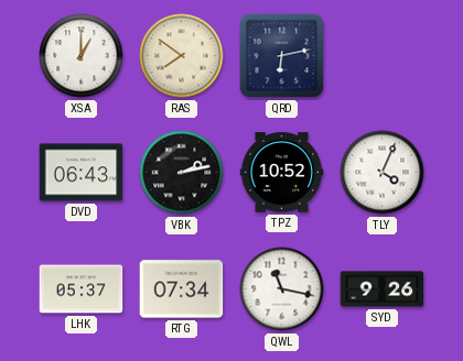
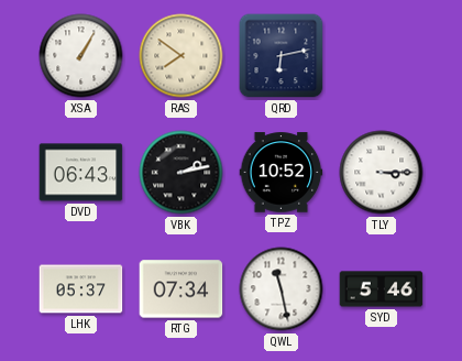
XSA: 1:00 -> 1:05 (81, 56)
TLY: 4:04 -> 3:15 (382, 173)
QWL: 11:17 -> 11:28 (282, 289)
SYD: 9:26 -> 5:46 (382, 289)
